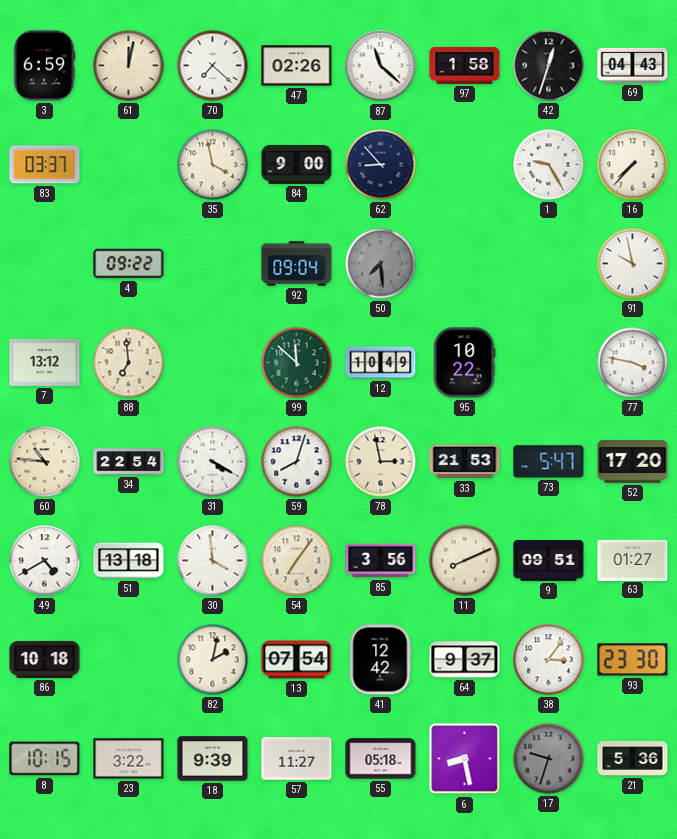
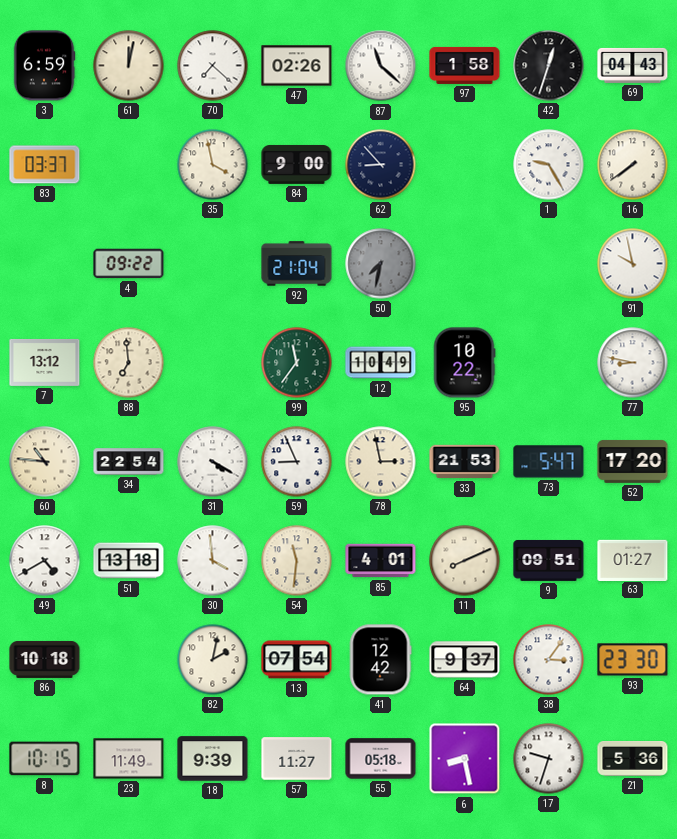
16: 7:37 -> 7:39 (633, 165)
92: 09:04 -> 21:04 (297, 264)
50: 7:29 -> 7:32 (381, 264)
99: 11:52 -> 11:36 (297, 363)
77: 3:47 -> 8:47 (633, 363)
59: 8:03 -> 8:56 (297, 462)
54: 7:06 -> 11:31 (297, 561)
85: 3:56 -> 4:01 (381, 561)
23: 3:22 -> 11:49 (129, 759)
17 dial: grey -> white (549, 759)
